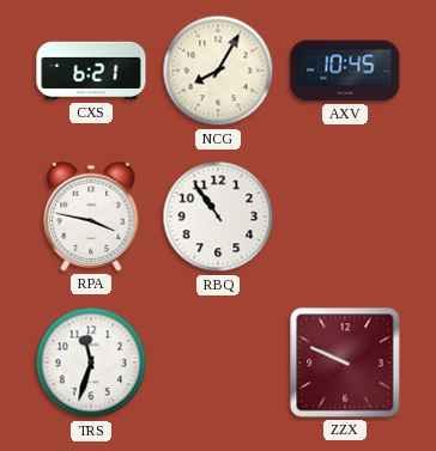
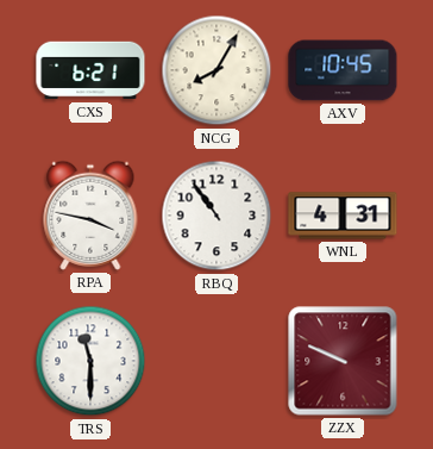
WNL: none -> 4:31 (343, 216)
TRS: 11:33 -> 11:30 (90, 361)
